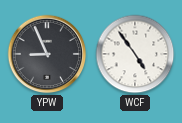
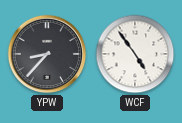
YPW: 8:56 -> 8:37 (47, 54)
